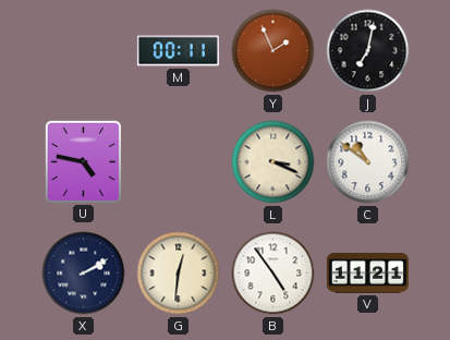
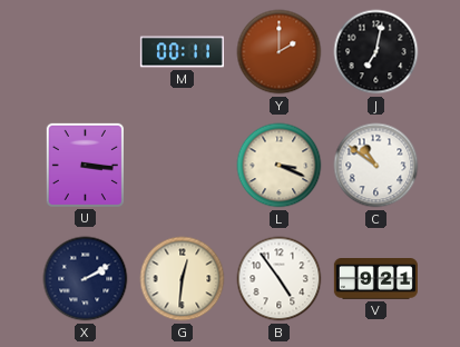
Y: 1:56 -> 2:00 (280, 52)
U: 4:47 -> 3:16 (85, 165)
V: 11:21 -> 9:21 (375, 279)
